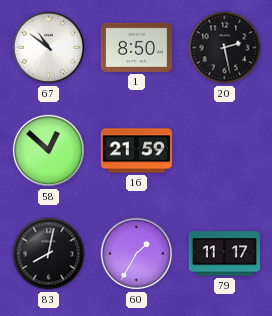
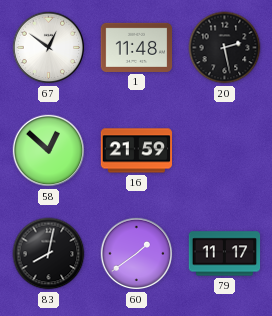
67: 10:51 -> 12:51 (49, 48)
1: 8:50 -> 11:48 (137, 47)
60: 1:35 -> 1:39 (137, 254)
